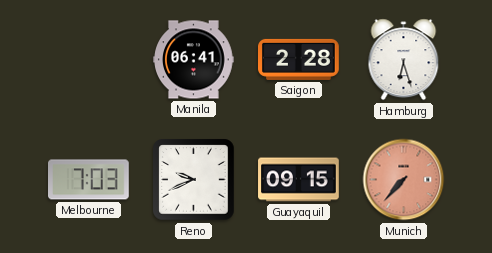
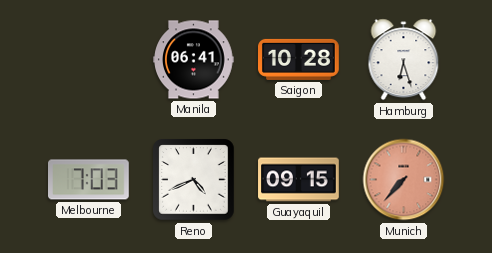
Saigon: 2:28 -> 10:28 (299, 59)
Reno: 9:41 -> 4:41 (194, 180)
